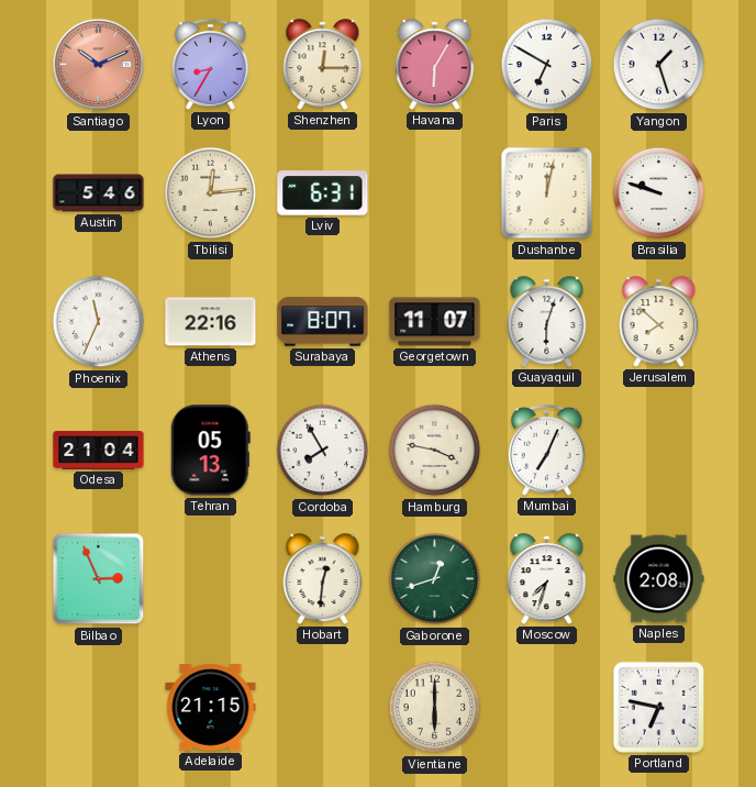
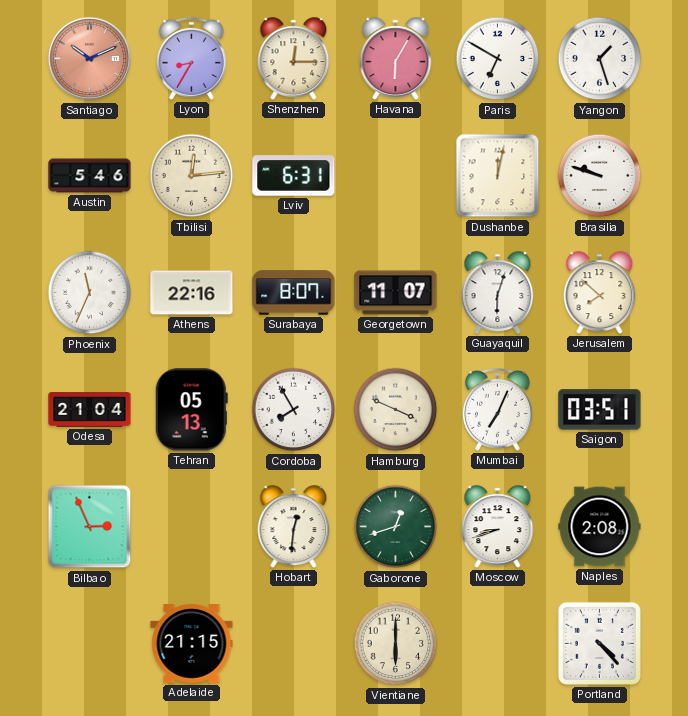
Hamburg: 3:47 -> 3:49 (396, 410)
Saigon: none -> 03:51 (600, 410)
Moscow: 7:33 -> 8:42 (498, 527)
Portland: 6:47 -> 4:23 (599, 643)
